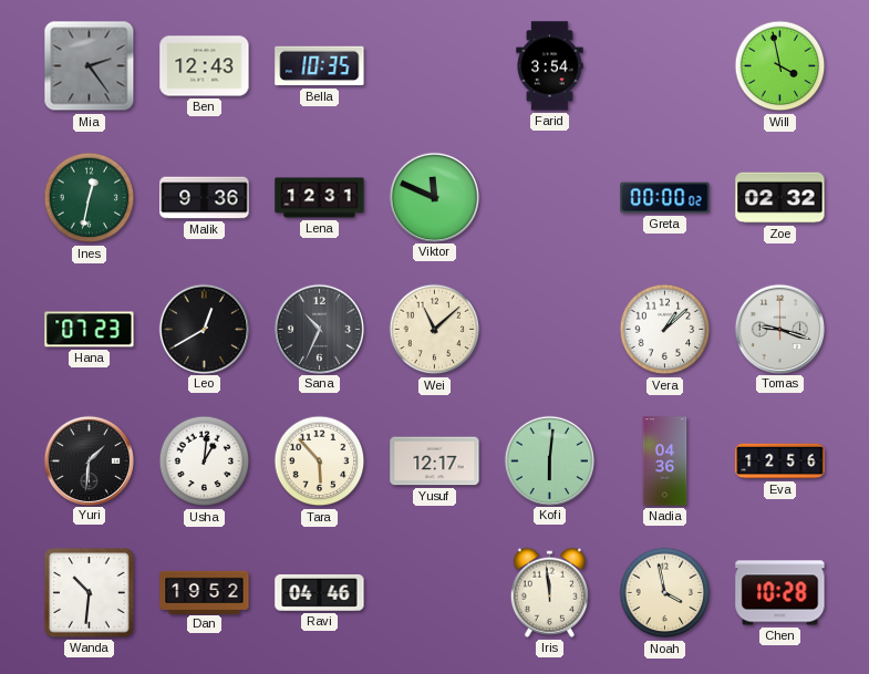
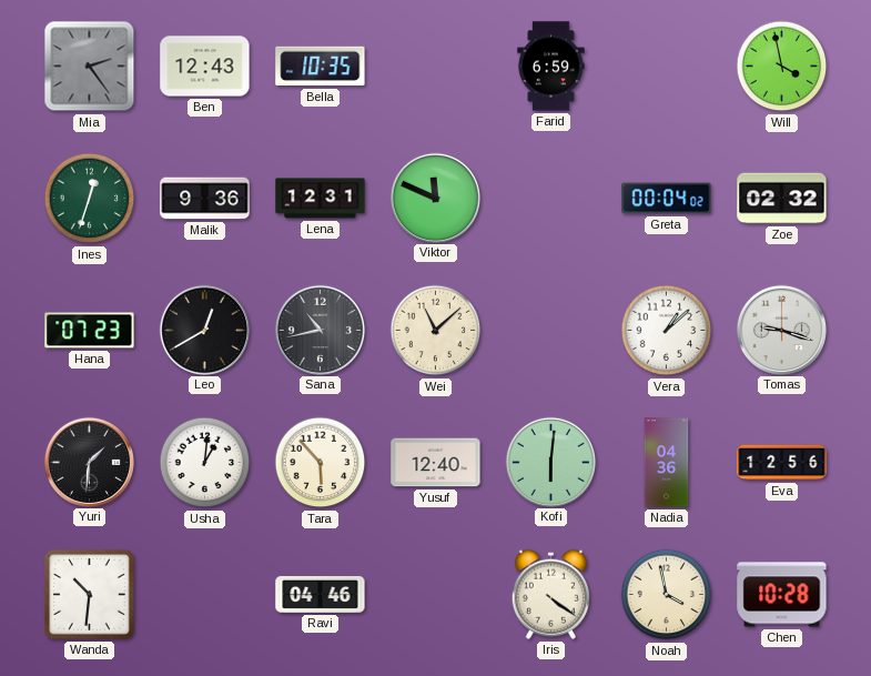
Farid: 3:54 -> 6:59 (551, 67)
Ines: 12:32 -> 12:33 (90, 199)
Greta: 00:00 -> 00:04 (667, 199)
Sana: 10:34 -> 10:43 (320, 330)
Yusuf: 12:17 -> 12:40 (436, 463)
Dan: 19:52 -> none (205, 592)
Iris: 11:59 -> 4:21 (550, 594)
